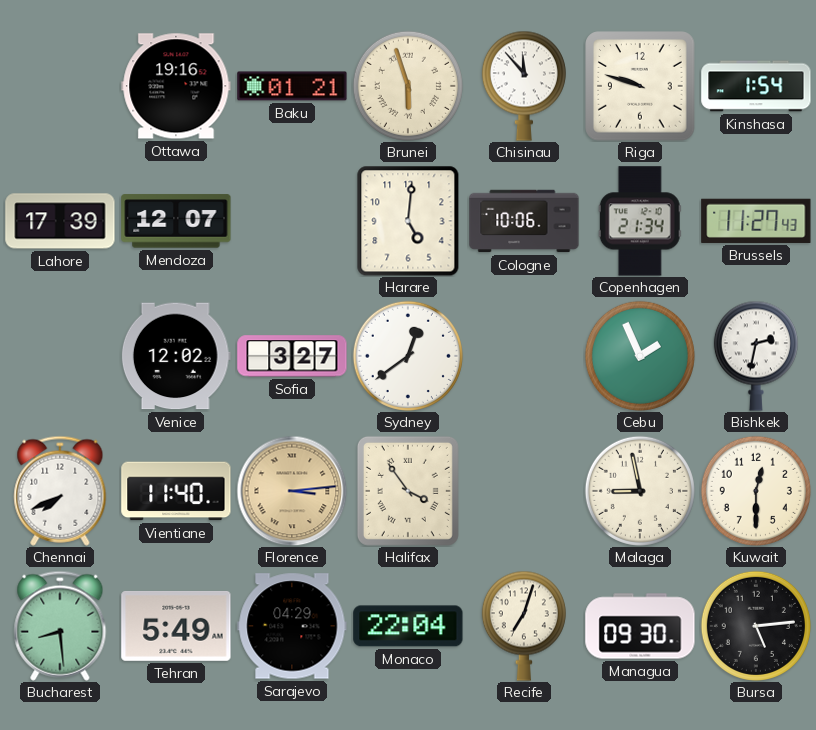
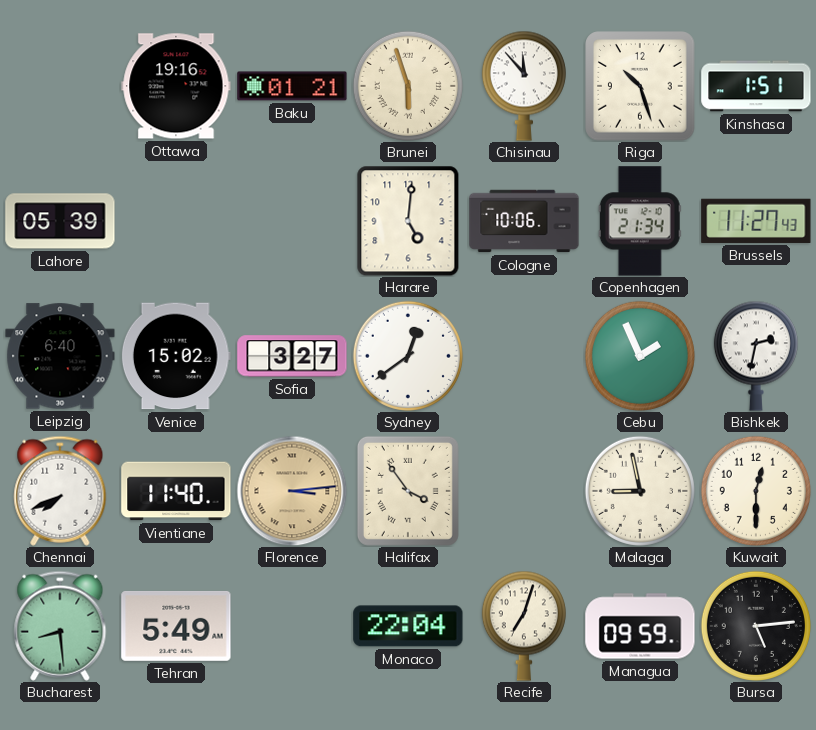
Riga: 9:48 -> 10:27 (640, 86)
Kinshasa: 1:54 -> 1:51 (756, 86)
Lahore: 17:39 -> 05:39 (60, 221)
Mendoza: 12:07 -> none (176, 221)
Leipzig: none -> 6:40 (60, 356)
Venice: 12:02 -> 15:02 (176, 356)
Sarajevo: 04:29 -> none (292, 626)
Managua: 09:30 -> 09:59 (640, 626)
